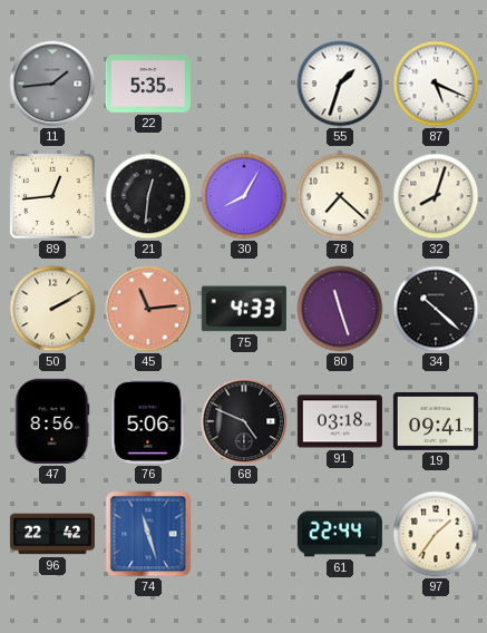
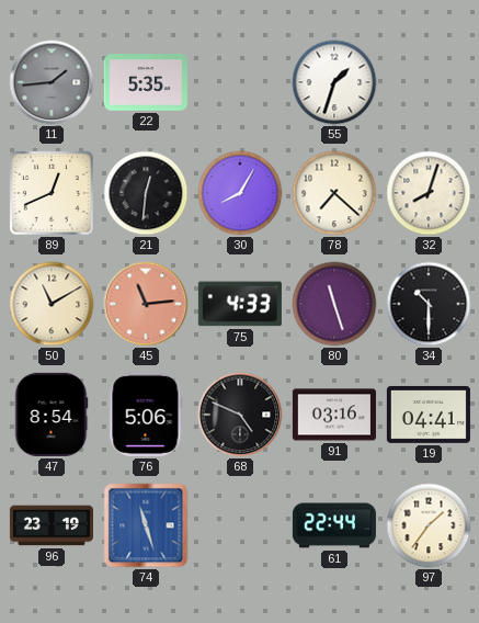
87: 5:19 -> none (436, 84)
89: 12:44 -> 12:41 (52, 193)
50: 2:10 -> 11:10 (52, 304)
34: 10:22 -> 10:30 (429, 304)
47: 8:56 -> 8:54 (52, 415)
91: 03:18 -> 03:16 (334, 415)
19: 09:41 -> 04:41 (429, 415)
96: 22:42 -> 23:19 (52, 525)
